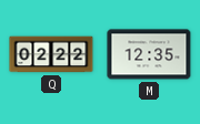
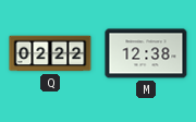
M: 12:35 -> 12:38 (146, 53)
